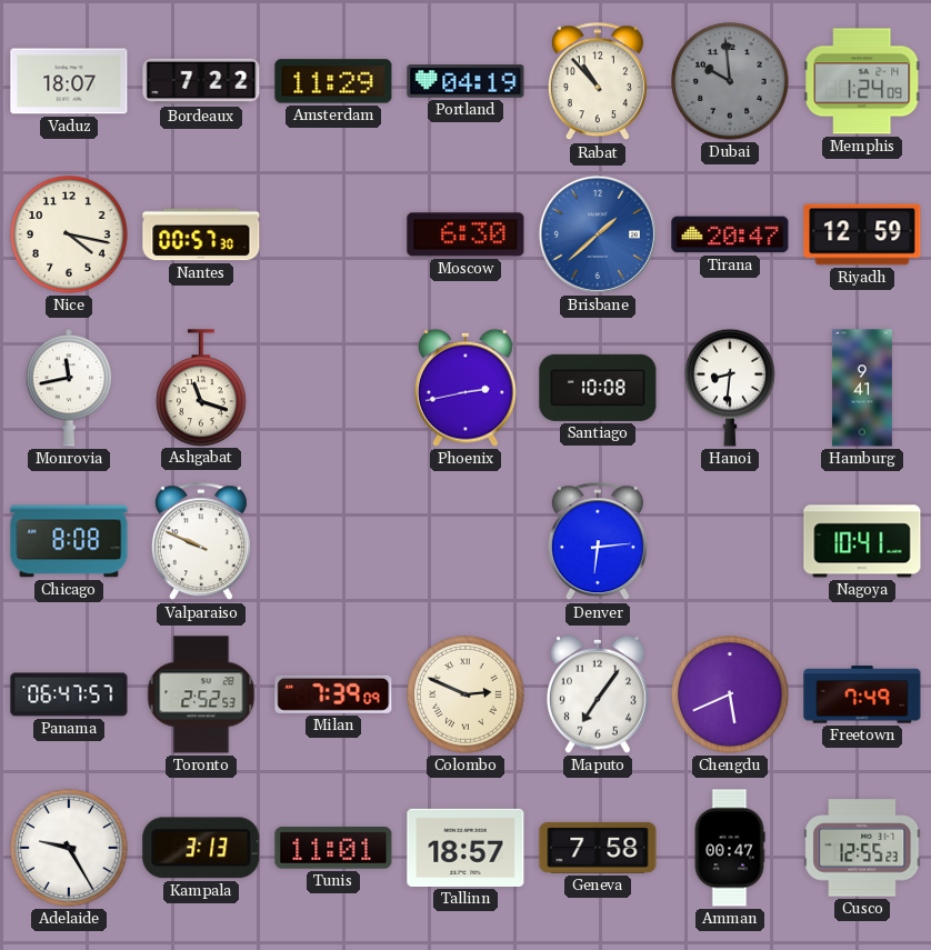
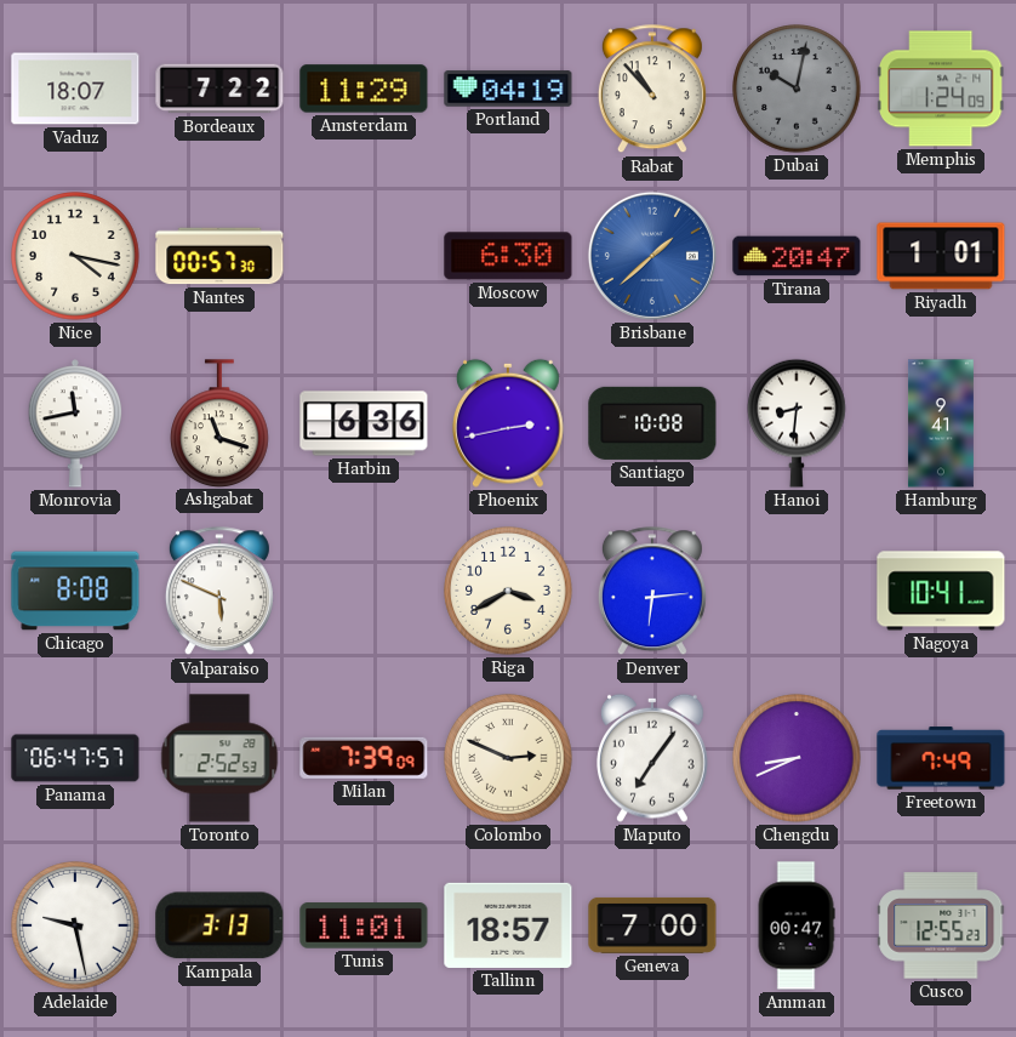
Dubai: 9:59 -> 10:02 (797, 89)
Riyadh: 12:59 -> 1:01 (941, 256)
Harbin: none -> 6:36 (364, 423)
Valparaiso: 9:49 -> 5:49 (219, 592)
Riga: none -> 3:40 (508, 591)
Chengdu: 5:41 -> 8:41 (797, 758)
Adelaide: 9:25 -> 9:28 (75, 925)
Geneva: 7:58 -> 7:00 (652, 925)
